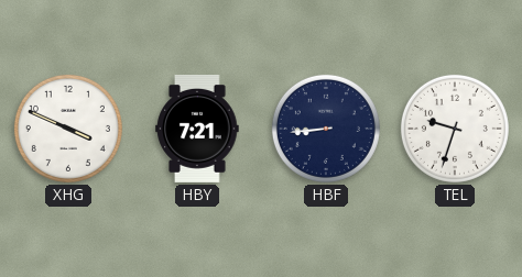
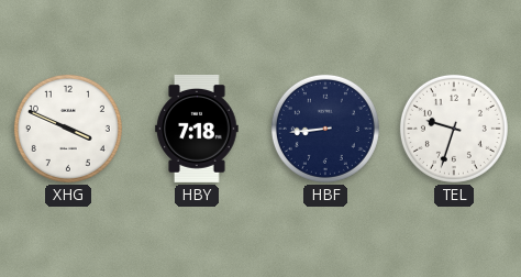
HBY: 7:21 -> 7:18 (197, 129)
